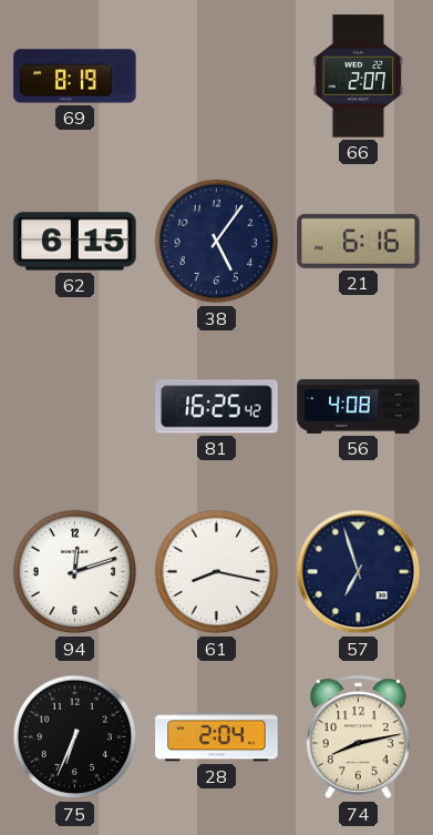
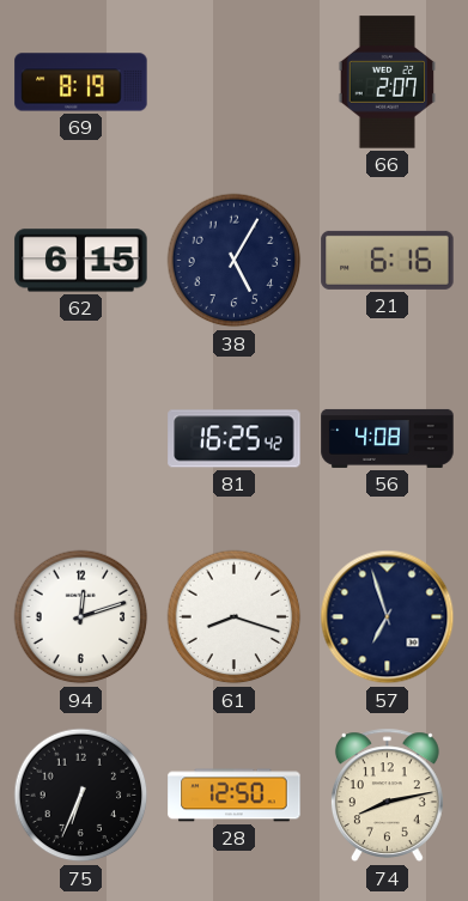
38: 5:06 -> 5:05 (235, 261)
61: 8:17 -> 8:18 (235, 617)
28: 2:04 -> 12:50 (235, 796)
